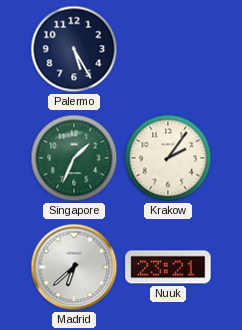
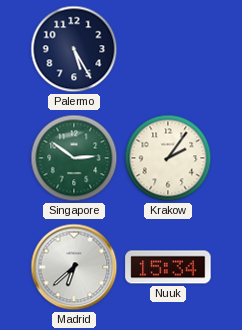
Singapore: 1:34 -> 2:51 (74, 158)
Nuuk: 23:21 -> 15:34 (168, 267)
